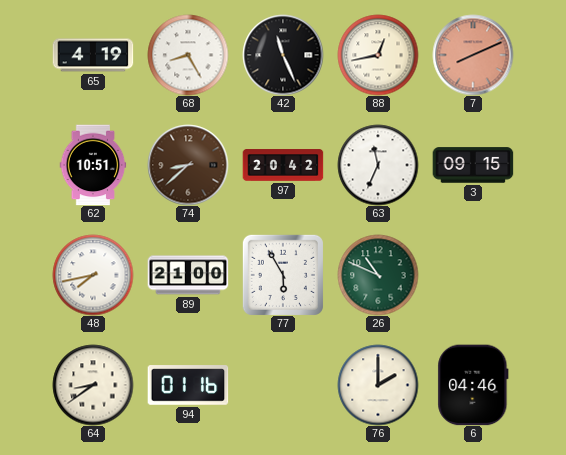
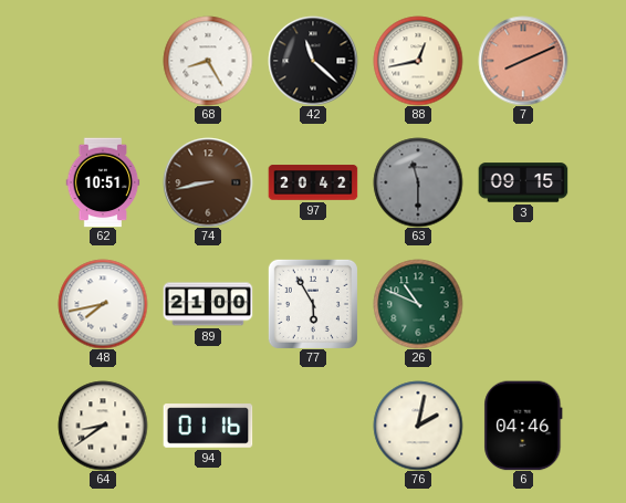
65: 4:19 -> none (93, 55)
42: 11:26 -> 11:22 (313, 61)
74: 8:38 -> 8:43 (208, 182)
63: 11:34 -> 11:30 (418, 182)
63 dial: white -> grey (418, 182)
76: 2:00 -> 2:02 (418, 426)
